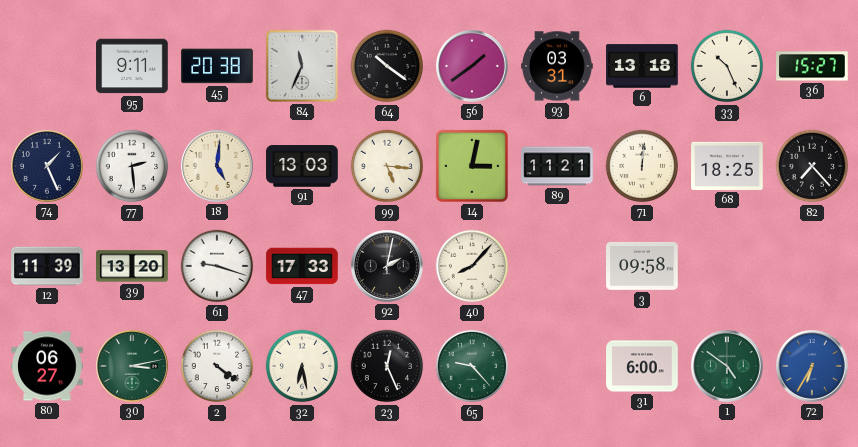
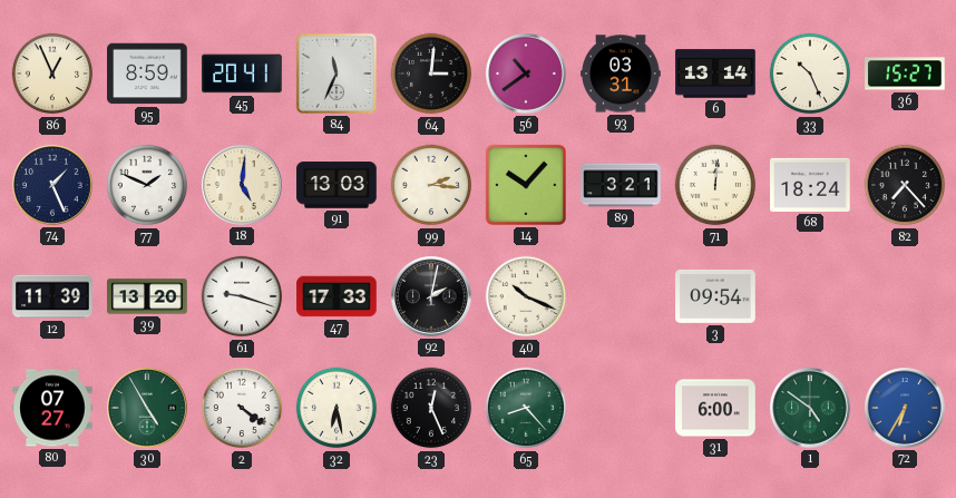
86: none -> 12:56 (52, 74)
95: 9:11 -> 8:59 (147, 74)
45: 20:38 -> 20:41 (242, 74)
64: 10:21 -> 3:01 (431, 74)
56: 1:39 -> 10:39 (527, 75)
6: 13:18 -> 13:14 (715, 74)
77: 2:29 -> 1:49 (147, 185)
99: 5:16 -> 2:16 (431, 185)
14: 3:02 -> 10:07 (526, 185)
89: 11:21 -> 3:21 (621, 185)
68: 18:25 -> 18:24 (810, 185)
40: 8:07 -> 10:19 (526, 296)
3: 09:58 -> 09:54 (715, 296)
80: 06:27 -> 07:27 (52, 408)
30: 3:13 -> 4:55 (148, 409)
65: 9:23 -> 8:23 (526, 408)
